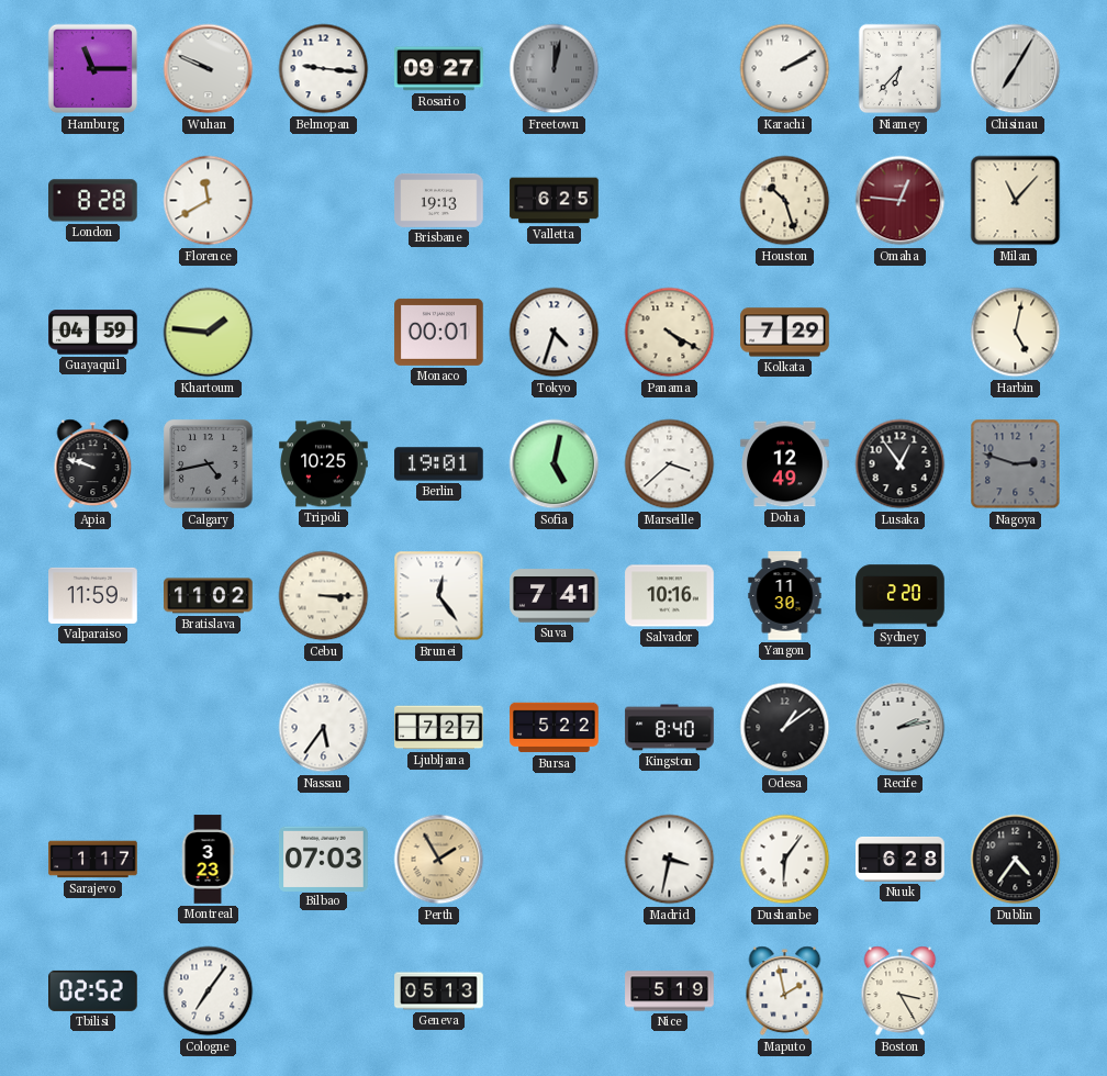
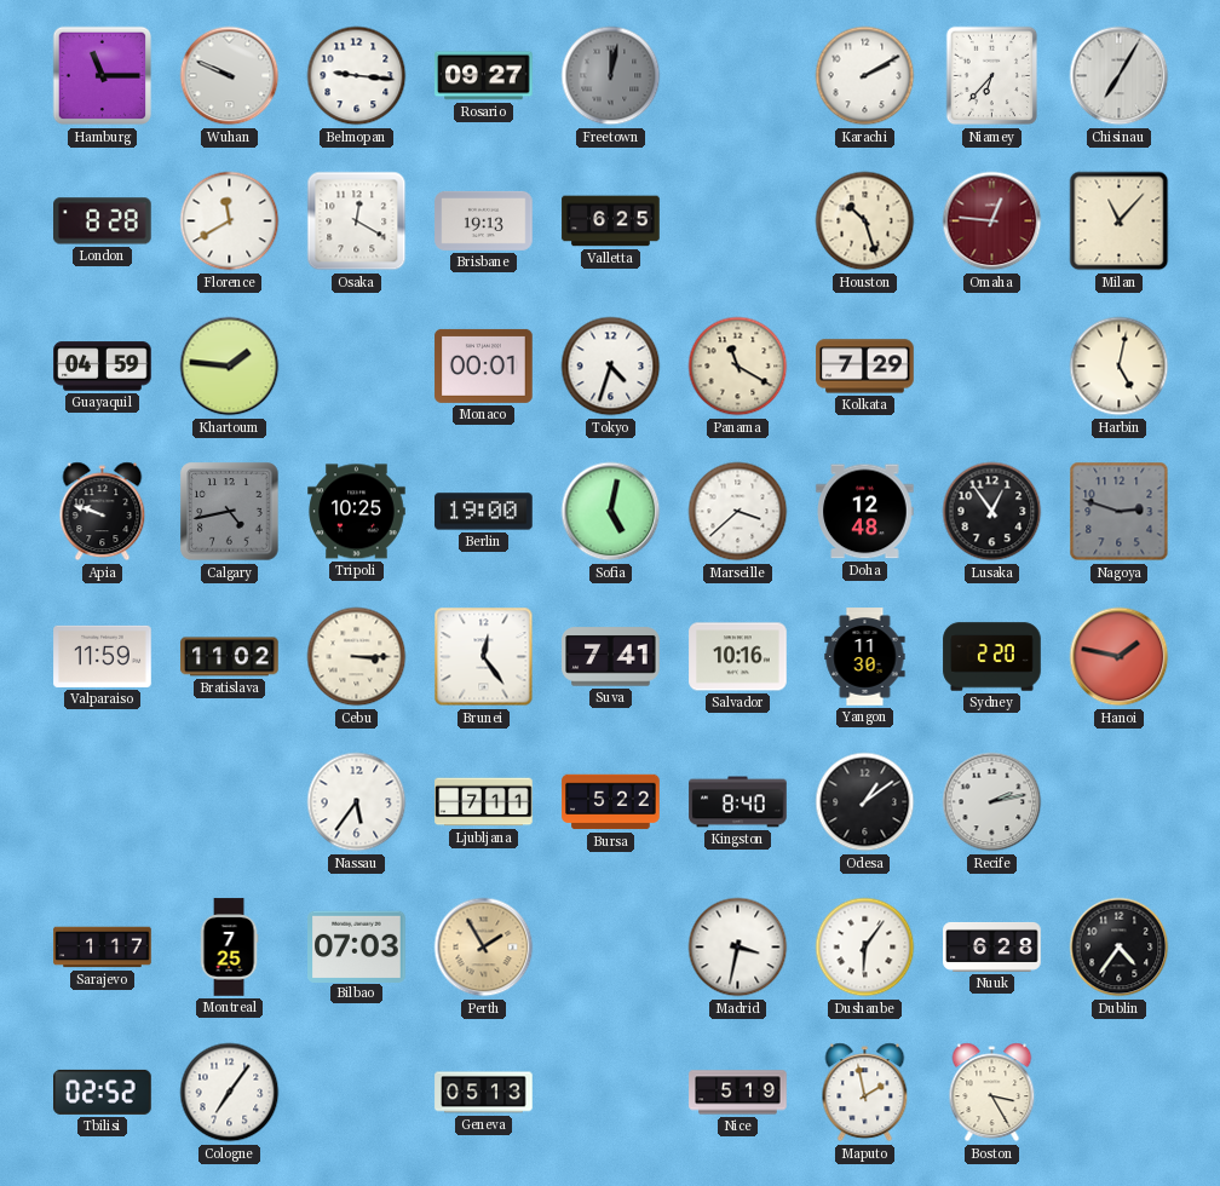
Osaka: none -> 12:20 (357, 221)
Panama: 4:20 -> 11:20 (738, 367)
Berlin: 19:01 -> 19:00 (484, 512)
Doha: 12:49 -> 12:48 (865, 512)
Hanoi: none -> 1:47 (1120, 657)
Ljubljana: 7:27 -> 7:11 (484, 802)
Montreal: 3:23 -> 7:25 (229, 948)
